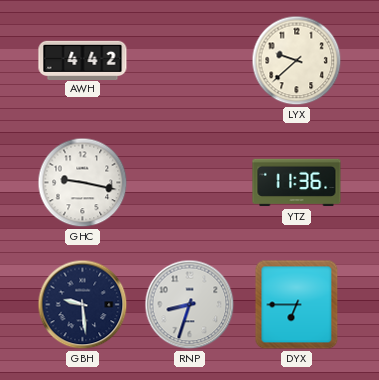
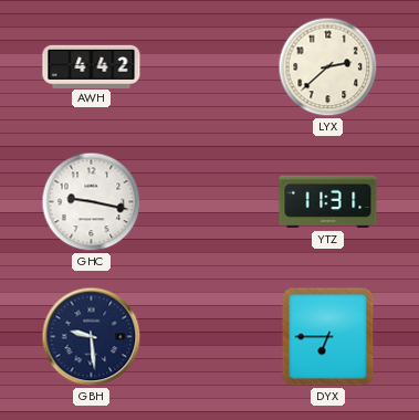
LYX: 9:38 -> 2:38 (328, 67)
YTZ: 11:36 -> 11:31 (328, 202)
RNP: 8:33 -> none (190, 305)
